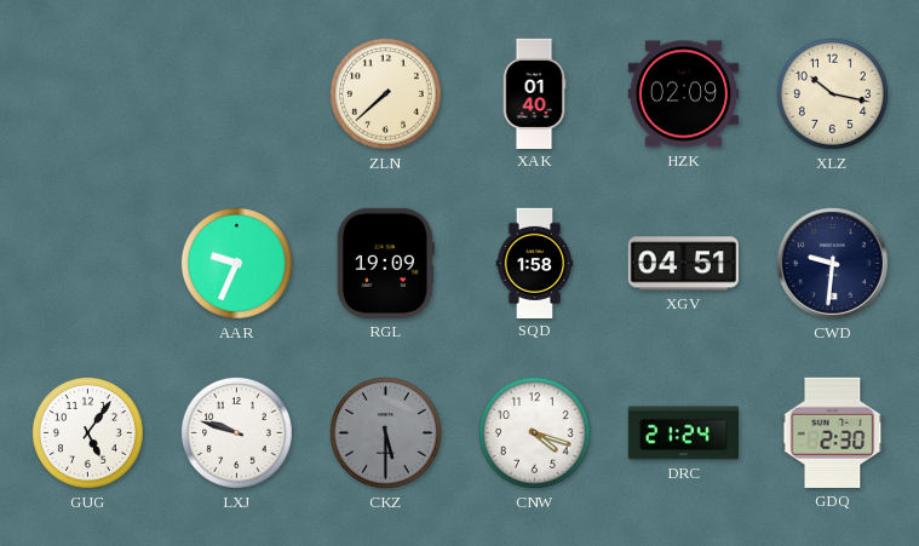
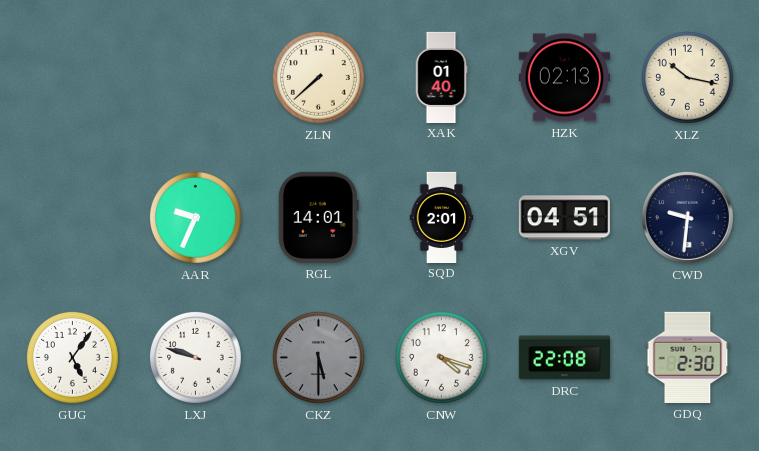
HZK: 02:09 -> 02:13 (564, 78)
RGL: 19:09 -> 14:01 (318, 217)
SQD: 1:58 -> 2:01 (442, 217)
DRC: 21:24 -> 22:08 (564, 358)
